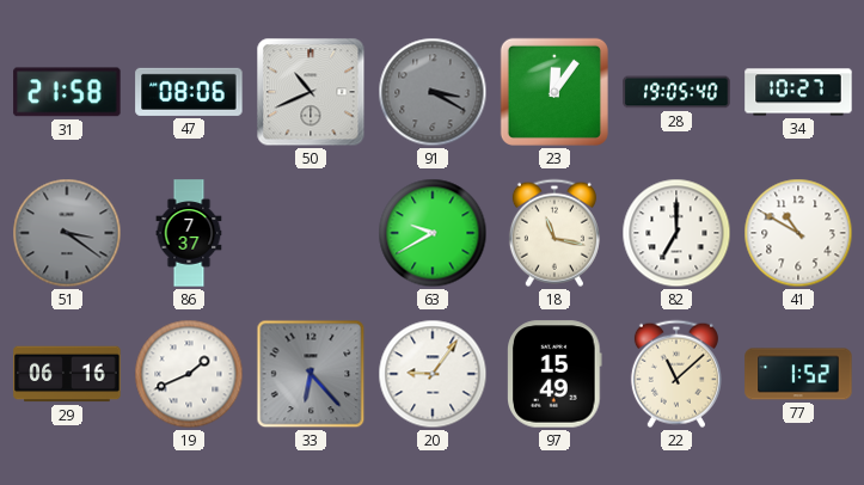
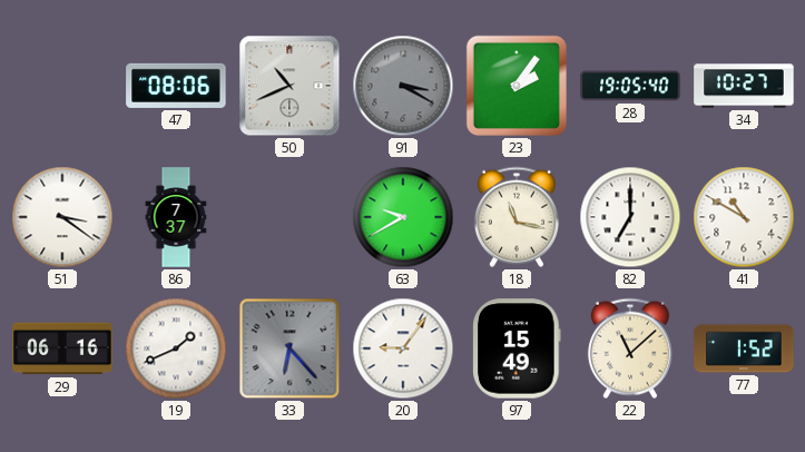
31: 21:58 -> none (67, 92)
23: 12:06 -> 2:06 (517, 86)
51 dial: grey -> white (62, 217)
